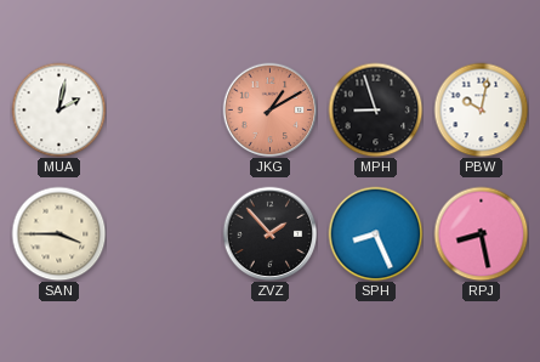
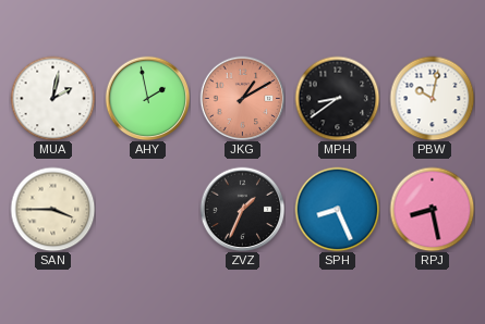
AHY: none -> 1:58 (147, 98)
MPH: 8:57 -> 8:39 (337, 98)
ZVZ: 1:53 -> 1:34 (242, 209)
